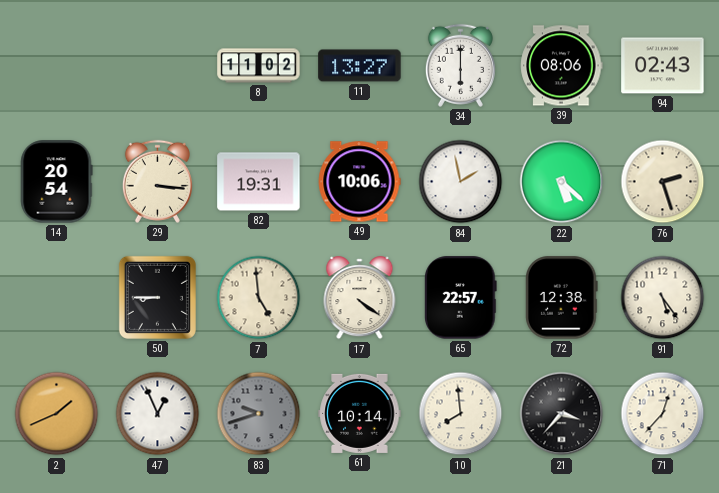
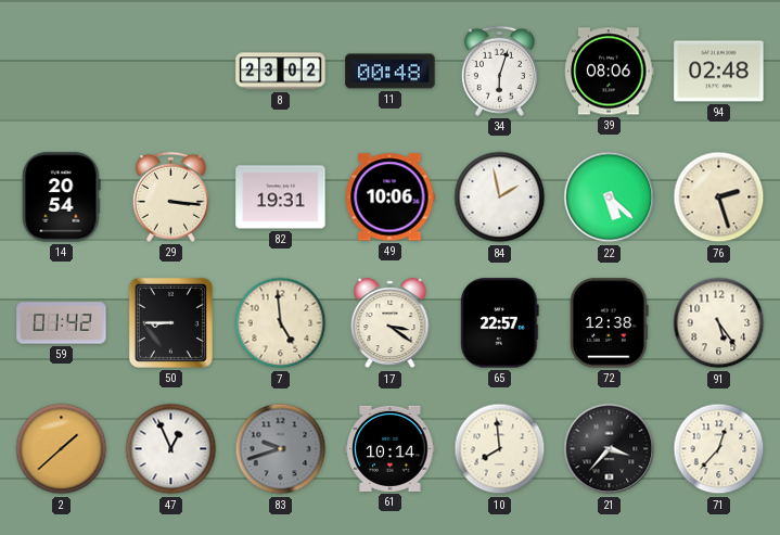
8: 11:02 -> 23:02 (281, 72)
11: 13:27 -> 00:48 (391, 72)
34: 6:00 -> 6:03 (499, 71)
94: 02:43 -> 02:48 (719, 72)
59: none -> 01:42 (62, 323)
17: 4:21 -> 3:21 (391, 323)
2: 1:41 -> 1:38 (62, 449)
